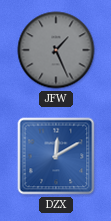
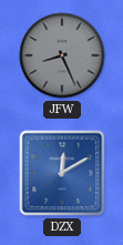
JFW: 1:26 -> 8:26 (62, 55)
